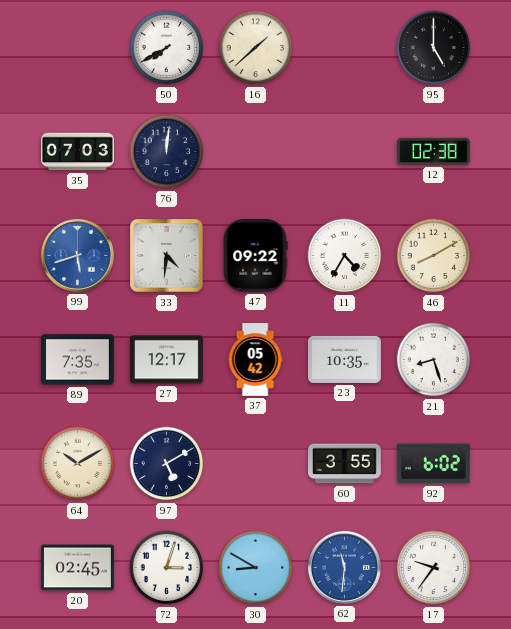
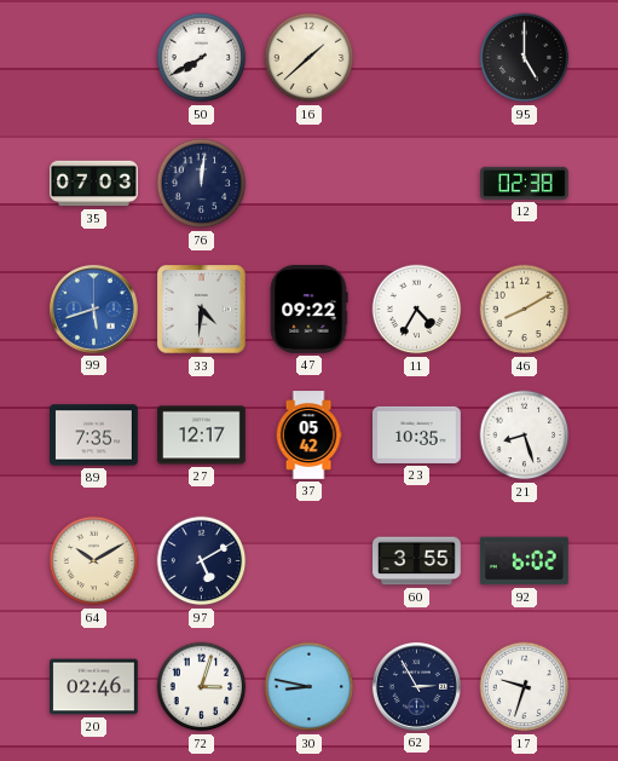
20: 02:45 -> 02:46 (94, 687)
30: 8:50 -> 8:47 (310, 687)
62: 11:31 -> 2:55 (416, 686)
62 dial: blue -> navy (416, 686)
17: 9:36 -> 9:33 (525, 687)
